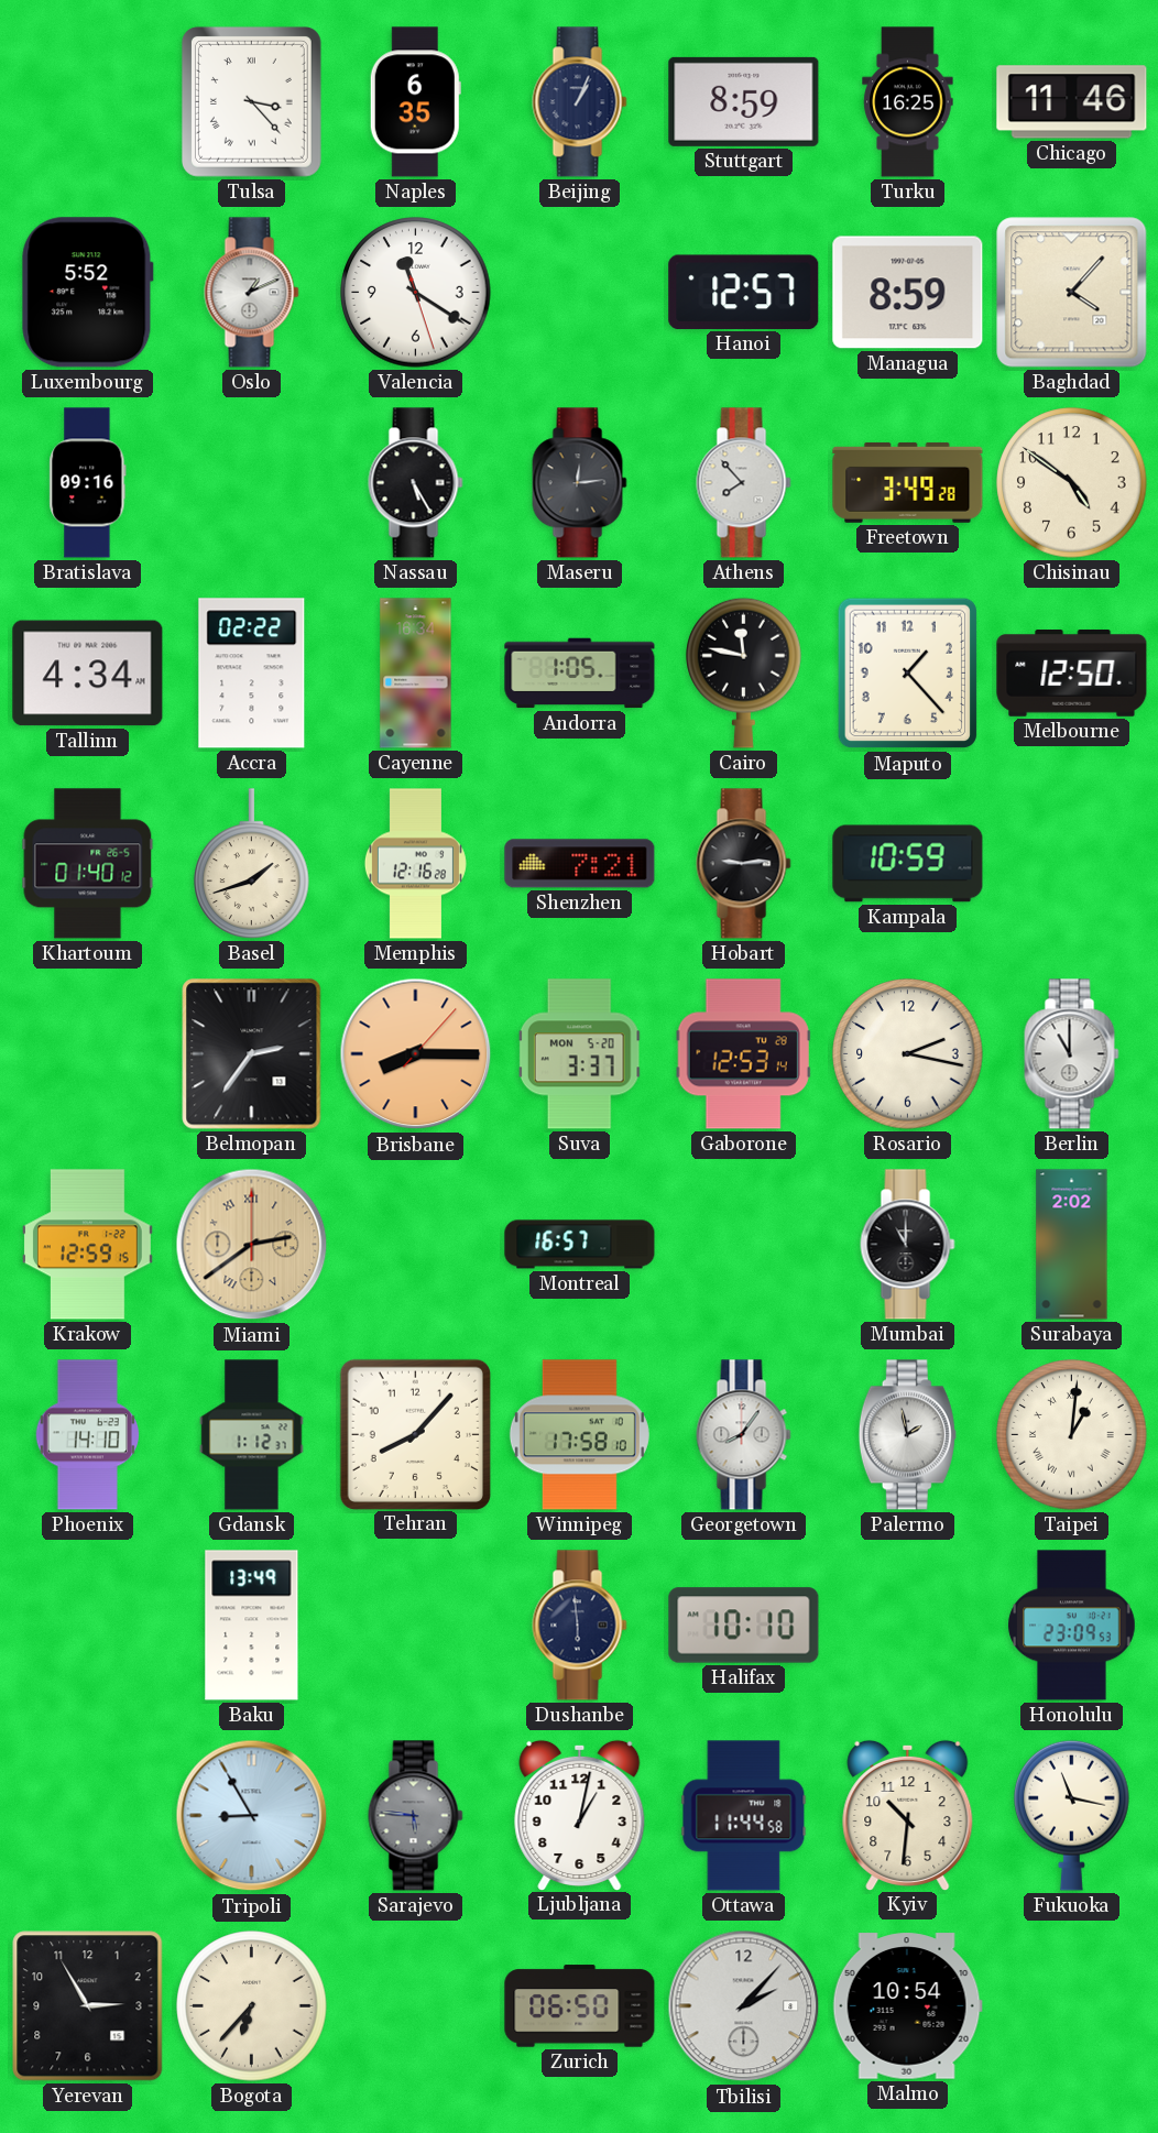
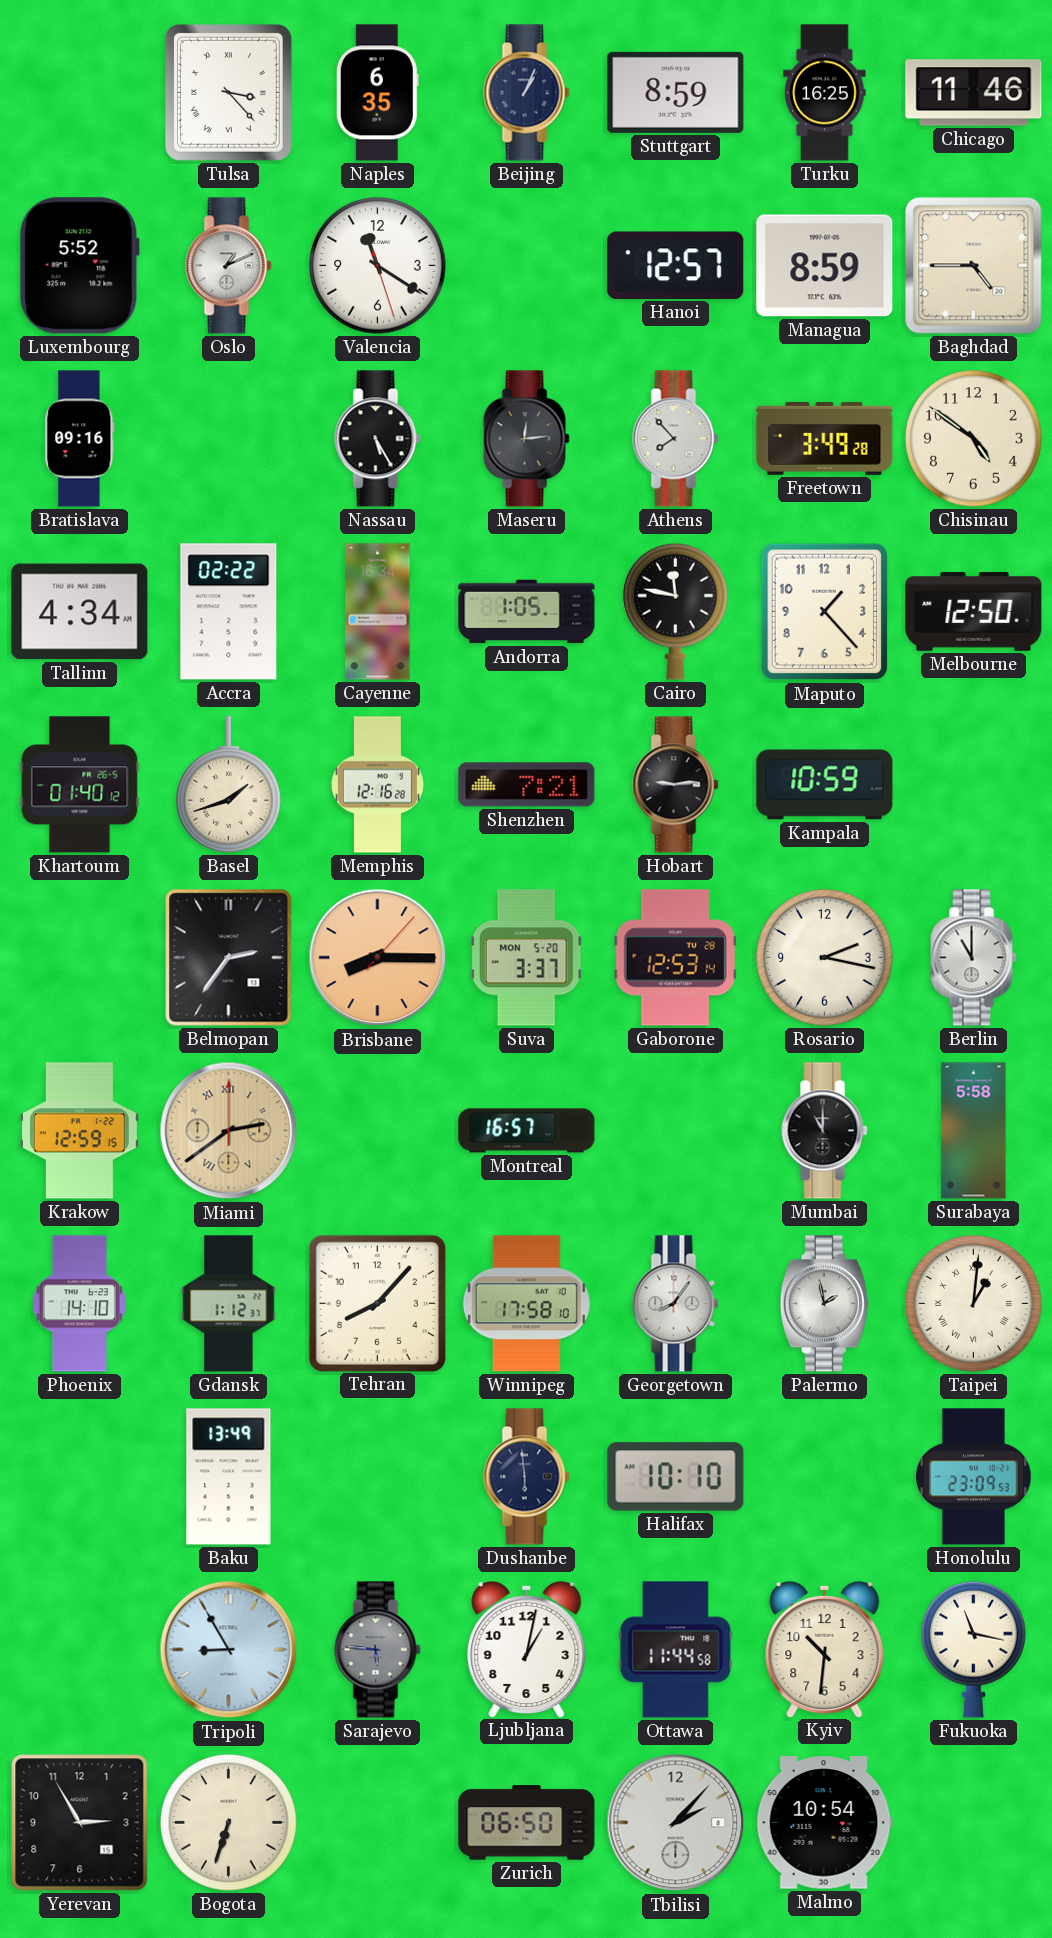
Baghdad: 4:07 -> 4:45 (974, 266)
Surabaya: 2:02 -> 5:58 (974, 1131)
Bogota: 6:37 -> 6:33 (229, 1823)
